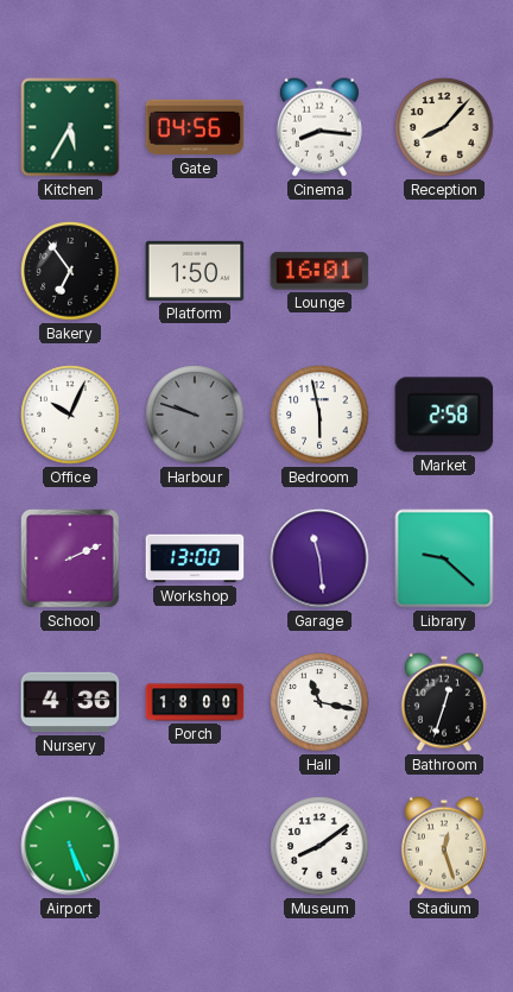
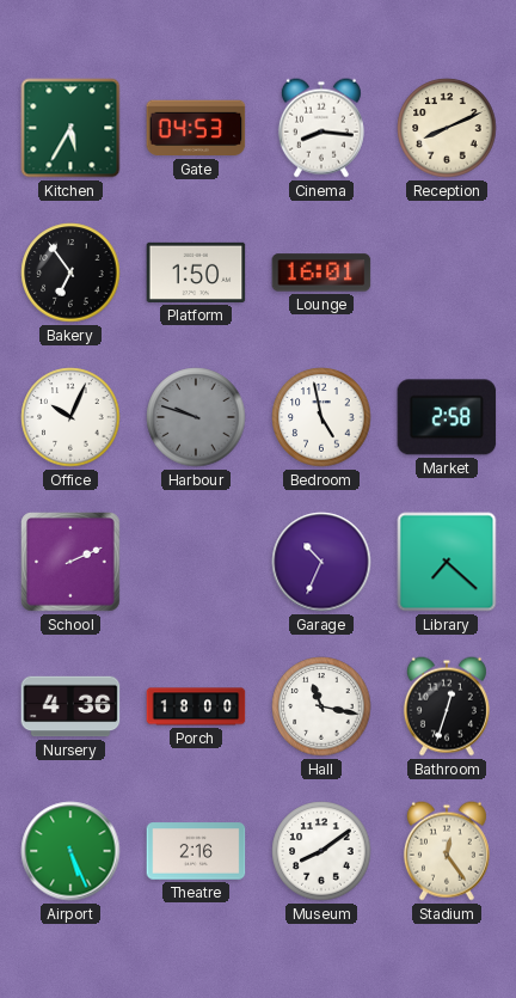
Gate: 04:56 -> 04:53 (196, 128)
Reception: 8:07 -> 8:11 (447, 128)
Bedroom: 5:58 -> 4:58 (321, 417)
Workshop: 13:00 -> none (195, 558)
Garage: 11:29 -> 10:34 (321, 562)
Library: 9:22 -> 7:22 (447, 562)
Theatre: none -> 2:16 (196, 851)
Stadium: 12:27 -> 12:24 (447, 851)
